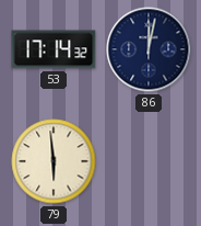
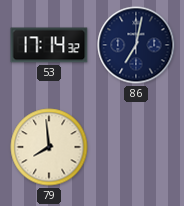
86: 12:02 -> 7:02 (136, 45)
79: 5:59 -> 7:59 (49, 147)
